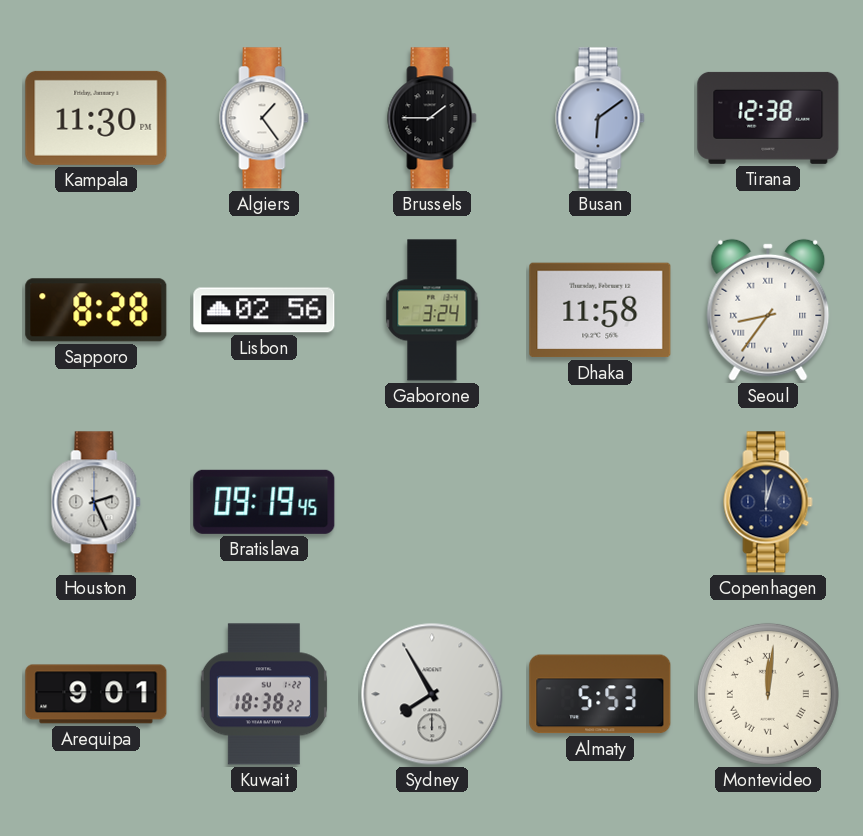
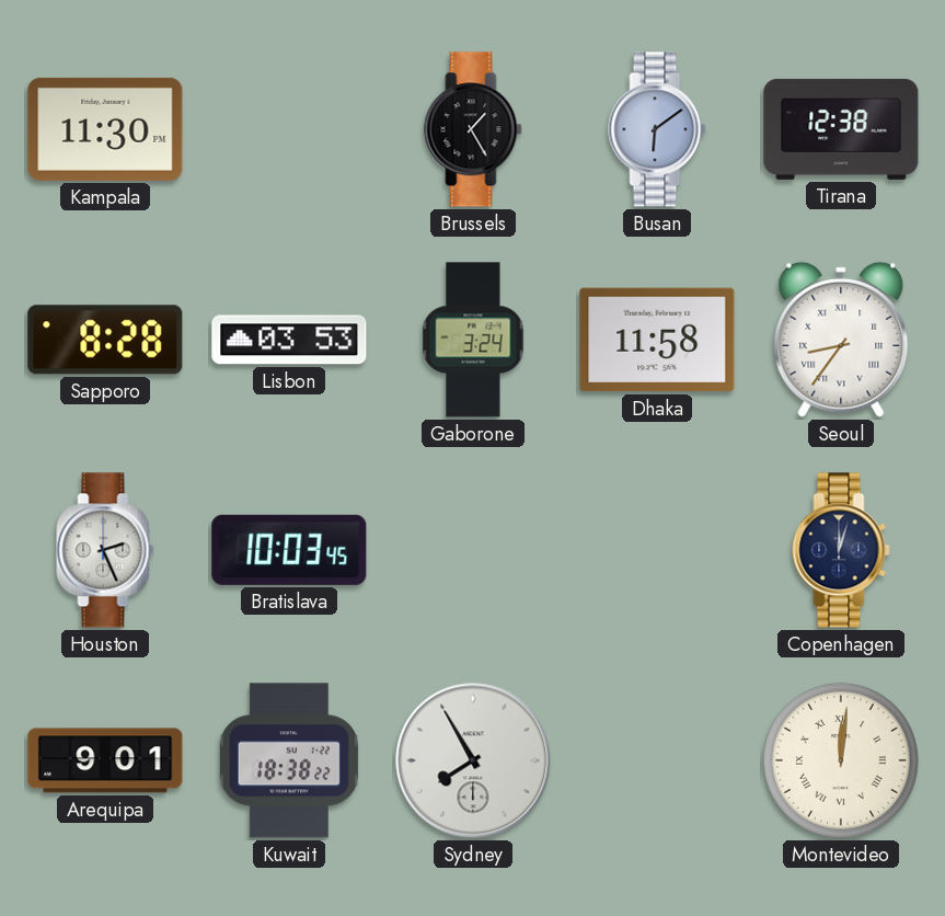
Algiers: 1:24 -> none (264, 118)
Brussels: 1:45 -> 1:25 (473, 129)
Lisbon: 02:56 -> 03:53 (289, 340)
Bratislava: 09:19 -> 10:03 (289, 550)
Almaty: 5:53 -> none (600, 694)
